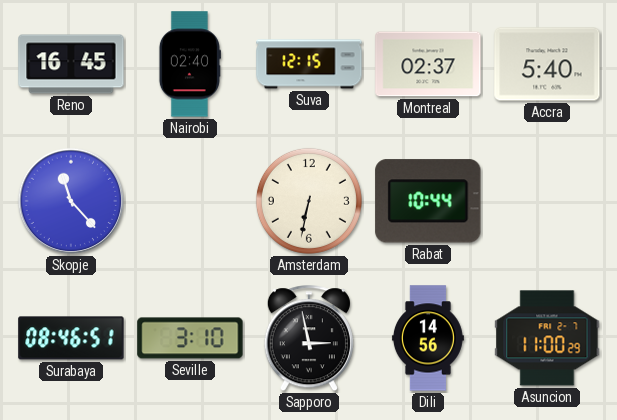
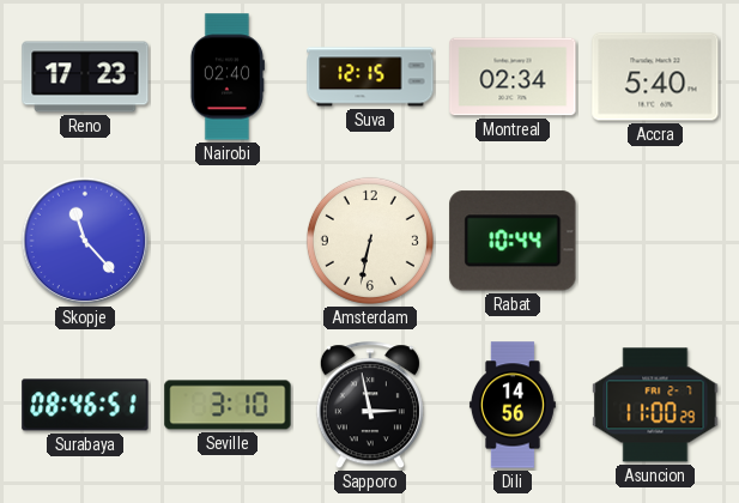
Reno: 16:45 -> 17:23 (85, 77)
Montreal: 02:37 -> 02:34 (513, 77)
